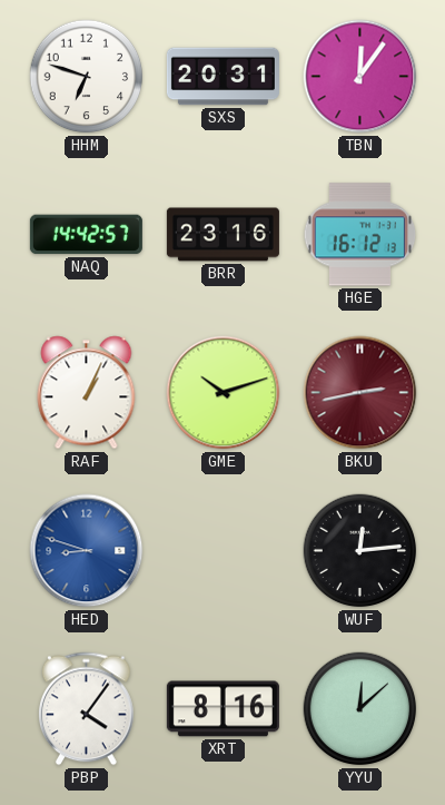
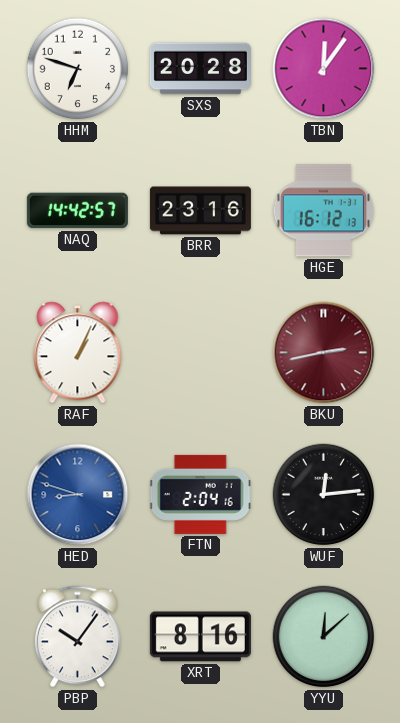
SXS: 20:31 -> 20:28 (200, 69)
GME: 10:12 -> none (224, 393)
FTN: none -> 2:04 (201, 494)
PBP: 4:06 -> 10:06 (78, 637)
